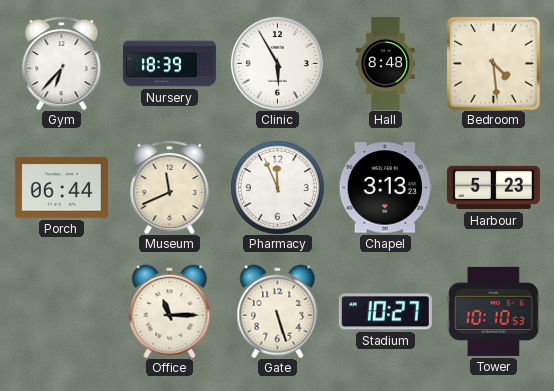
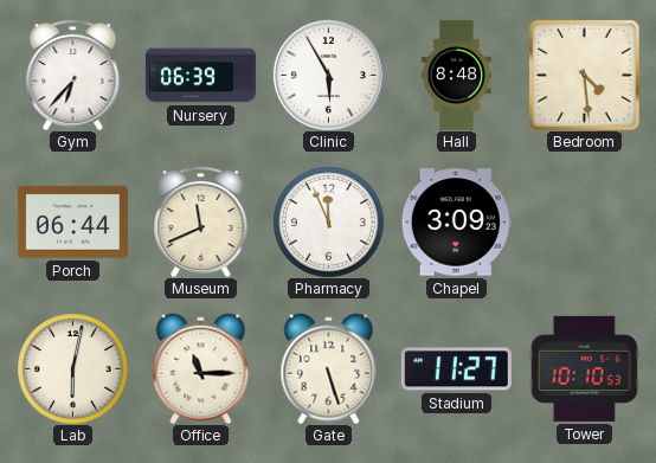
Nursery: 18:39 -> 06:39 (200, 76)
Chapel: 3:13 -> 3:09 (456, 223)
Harbour: 5:23 -> none (493, 188)
Lab: none -> 6:02 (73, 369)
Stadium: 10:27 -> 11:27 (456, 369)
